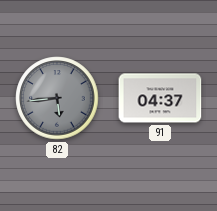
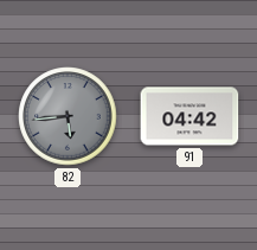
91: 04:37 -> 04:42 (189, 116)
